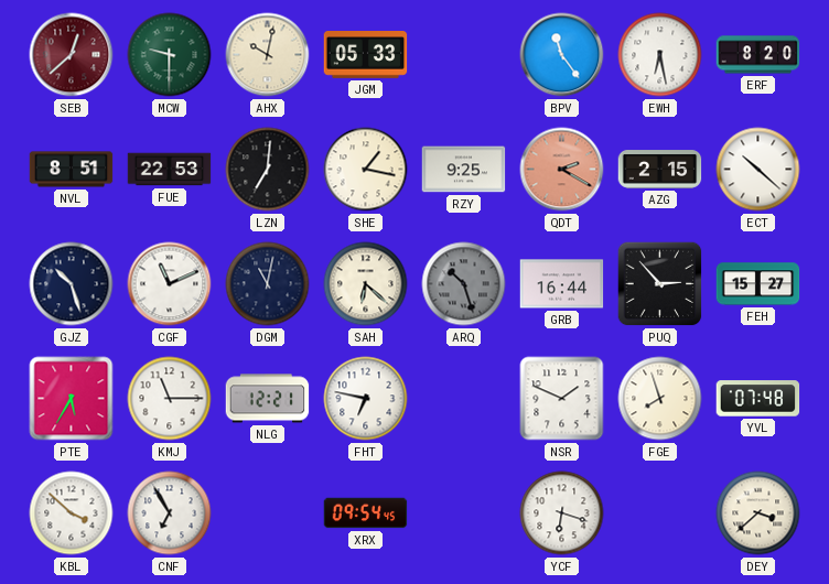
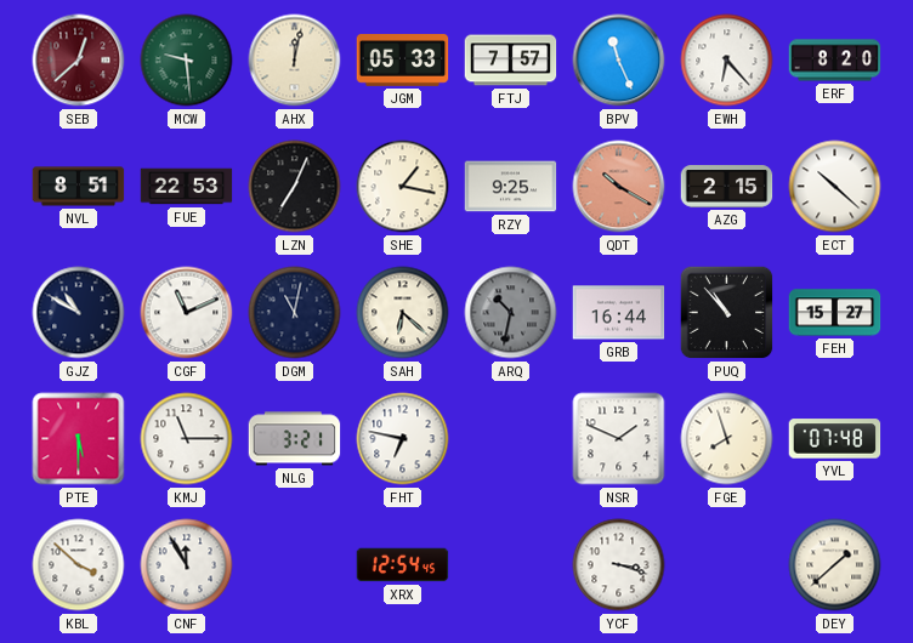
MCW: 9:30 -> 9:29 (187, 61)
AHX: 10:02 -> 12:02 (295, 61)
FTJ: none -> 7:57 (511, 61)
BPV: 11:24 -> 11:26 (619, 61)
EWH: 6:28 -> 6:23 (727, 61)
LZN: 7:01 -> 7:04 (295, 187)
QDT: 2:20 -> 10:20 (619, 187)
GJZ: 10:27 -> 10:50 (79, 313)
ARQ: 10:27 -> 10:32 (511, 313)
PUQ: 2:53 -> 10:53 (727, 313)
PTE: 5:35 -> 5:30 (79, 439)
NLG: 12:21 -> 3:21 (295, 439)
CNF: 6:55 -> 11:55 (187, 565)
XRX: 09:54 -> 12:54 (403, 565)
YCF: 6:18 -> 3:18 (619, 565)
DEY: 3:38 -> 1:38 (835, 565)
